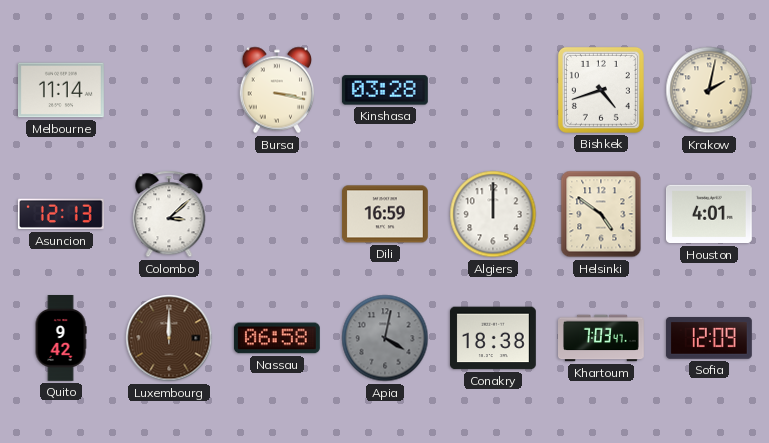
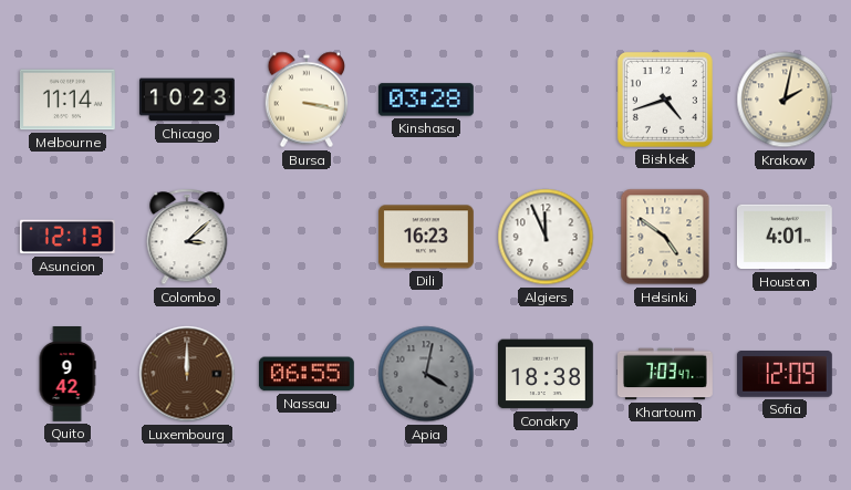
Chicago: none -> 10:23 (188, 100)
Dili: 16:59 -> 16:23 (426, 237)
Algiers: 12:00 -> 11:56 (546, 237)
Nassau: 06:58 -> 06:55 (307, 374)
